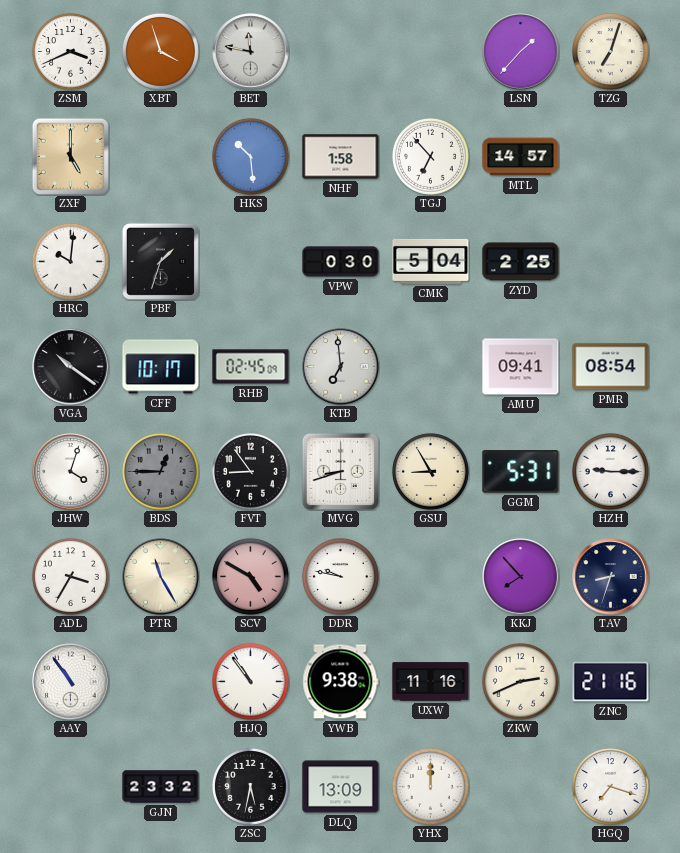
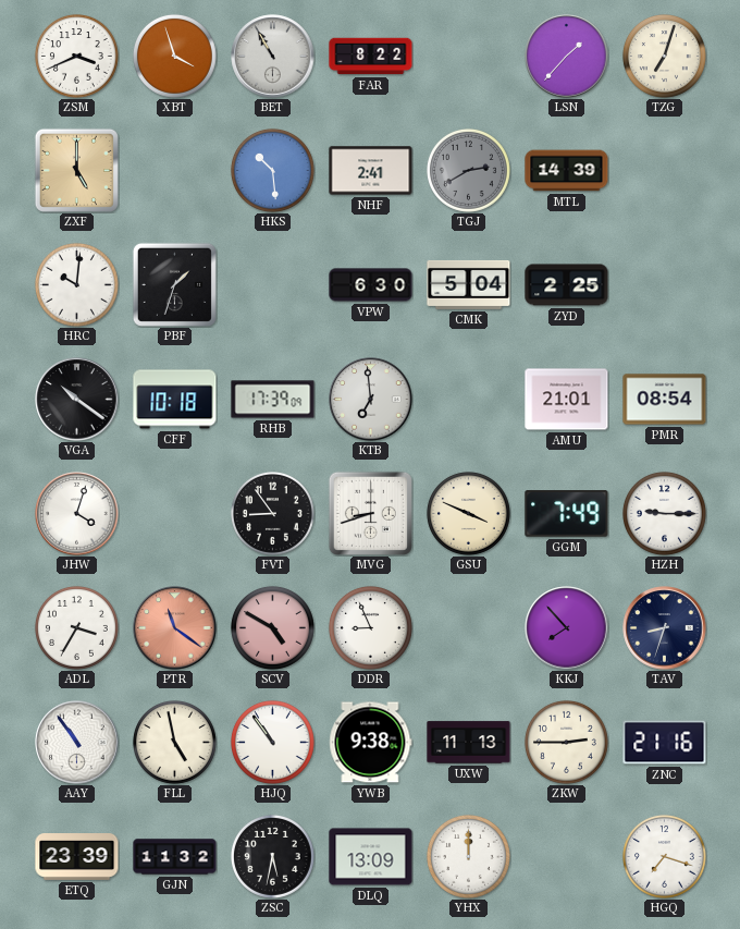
BET: 11:47 -> 10:55 (273, 57)
FAR: none -> 8:22 (371, 57)
NHF: 1:58 -> 2:41 (371, 171)
TGJ: 6:53 -> 2:40 (468, 170)
TGJ dial: white -> grey (468, 170)
MTL: 14:57 -> 14:39 (567, 171)
VPW: 0:30 -> 6:30 (371, 285)
CFF: 10:17 -> 10:18 (175, 400)
RHB: 02:45 -> 17:39 (273, 400)
AMU: 09:41 -> 21:01 (567, 400)
BDS: 12:45 -> none (160, 471)
GSU: 8:55 -> 3:49 (468, 513)
GGM: 5:31 -> 7:49 (567, 514)
PTR: 11:25 -> 11:21 (175, 628)
PTR dial: cream -> salmon (175, 628)
DDR: 9:47 -> 8:56 (370, 627)
FLL: none -> 4:58 (174, 742)
UXW: 11:16 -> 11:13 (469, 743)
ZKW: 2:41 -> 2:45 (566, 742)
ETQ: none -> 23:39 (77, 857)
GJN: 23:32 -> 11:32 (175, 857)
